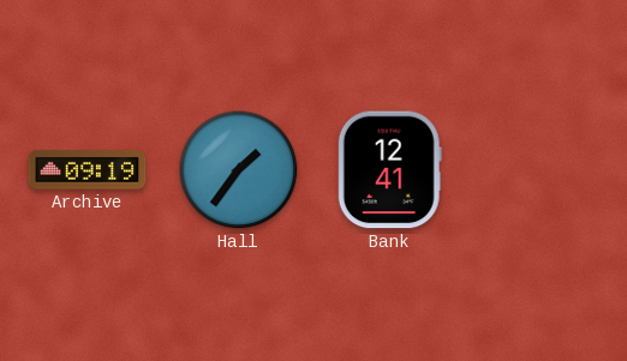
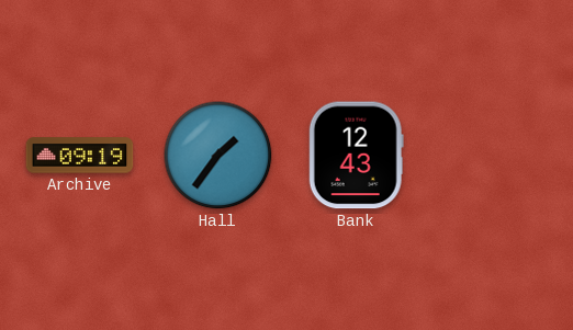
Bank: 12:41 -> 12:43 (356, 156)
